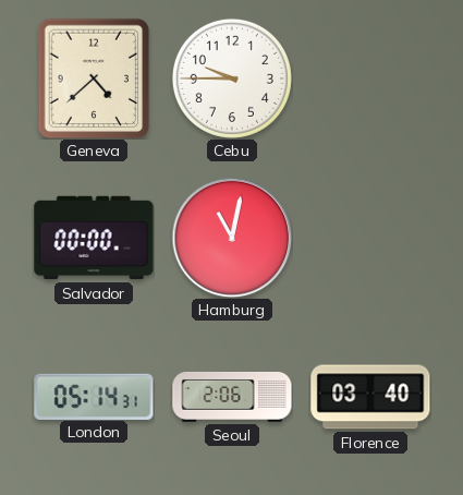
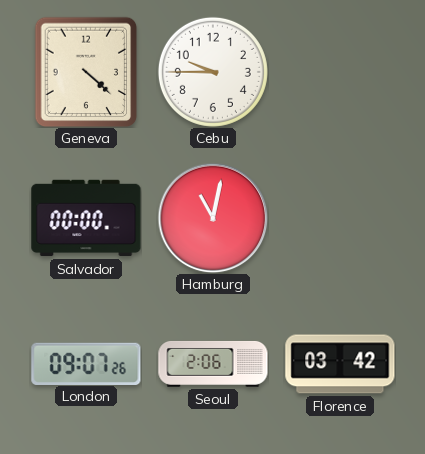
Geneva: 4:38 -> 4:22 (86, 72)
London: 05:14 -> 09:07 (86, 363)
Florence: 03:40 -> 03:42 (340, 364)
